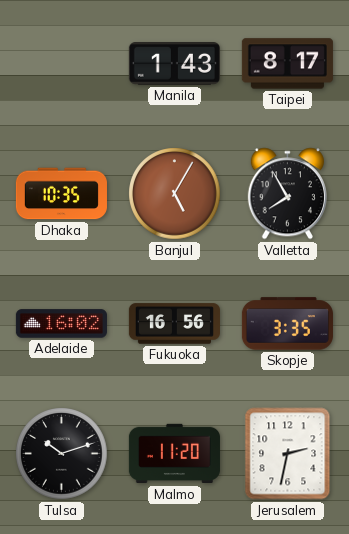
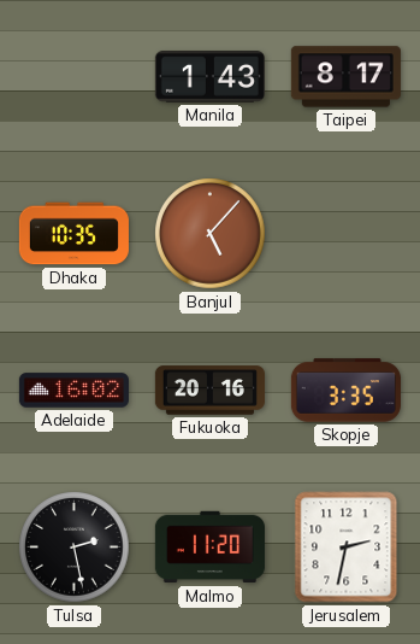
Banjul: 5:05 -> 5:07 (211, 234)
Valletta: 7:55 -> none (287, 194)
Fukuoka: 16:56 -> 20:16 (209, 391)
Tulsa: 10:12 -> 2:28 (75, 548)
